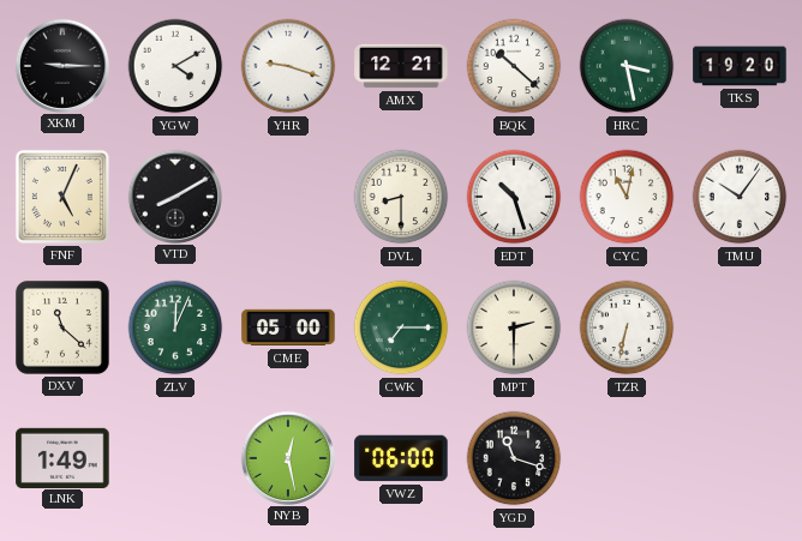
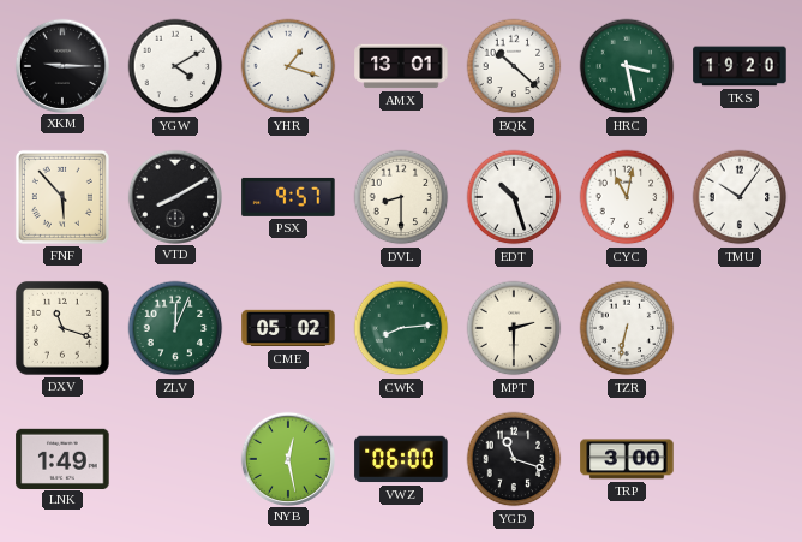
YHR: 9:18 -> 1:18 (288, 66)
AMX: 12:21 -> 13:01 (401, 66)
FNF: 5:04 -> 5:53 (62, 197)
PSX: none -> 9:57 (288, 197)
DXV: 11:22 -> 11:18 (62, 328)
CME: 05:00 -> 05:02 (288, 328)
CWK: 7:15 -> 8:14 (401, 328)
TRP: none -> 3:00 (627, 459)
